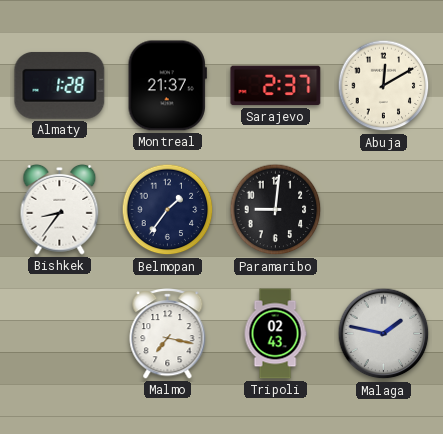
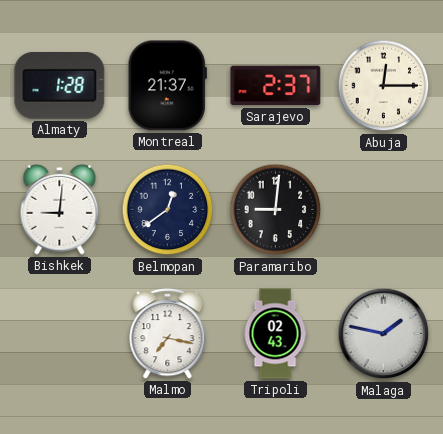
Abuja: 12:10 -> 12:15 (384, 86)
Bishkek: 8:36 -> 9:01 (60, 209)
Belmopan: 1:36 -> 12:39 (168, 210)
